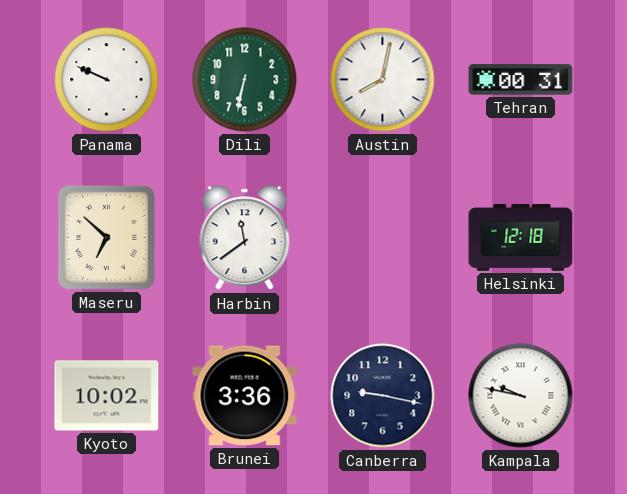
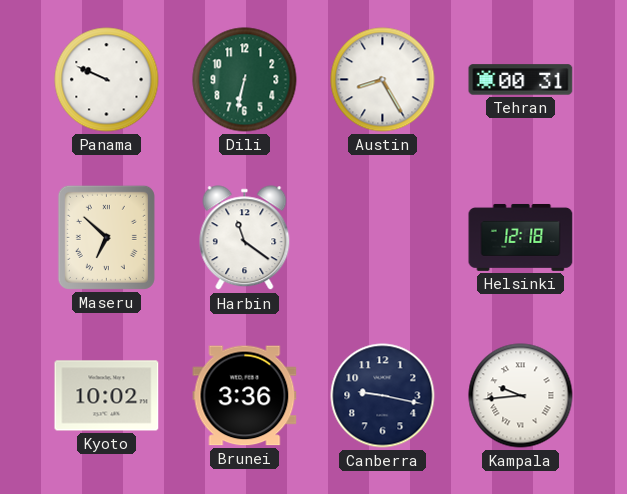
Austin: 8:02 -> 8:25 (383, 80)
Harbin: 11:39 -> 11:21 (245, 238)
Kampala: 9:47 -> 9:44 (521, 396)
